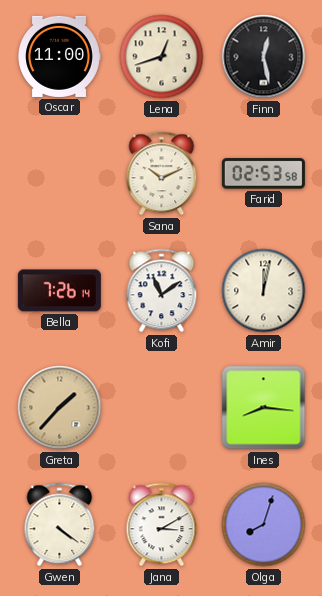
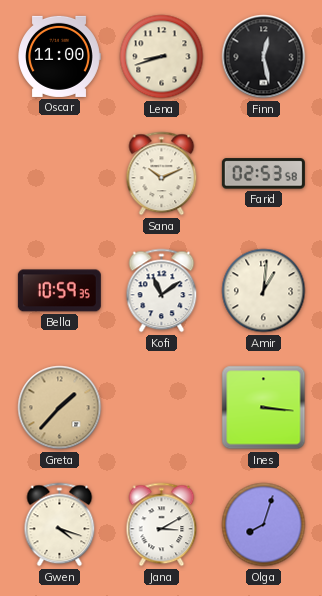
Lena: 12:42 -> 8:42 (162, 57)
Bella: 7:26 -> 10:59 (59, 291)
Amir: 12:02 -> 1:01 (264, 291)
Ines: 8:16 -> 3:16 (264, 408)
Gwen: 4:21 -> 4:18 (60, 525)
